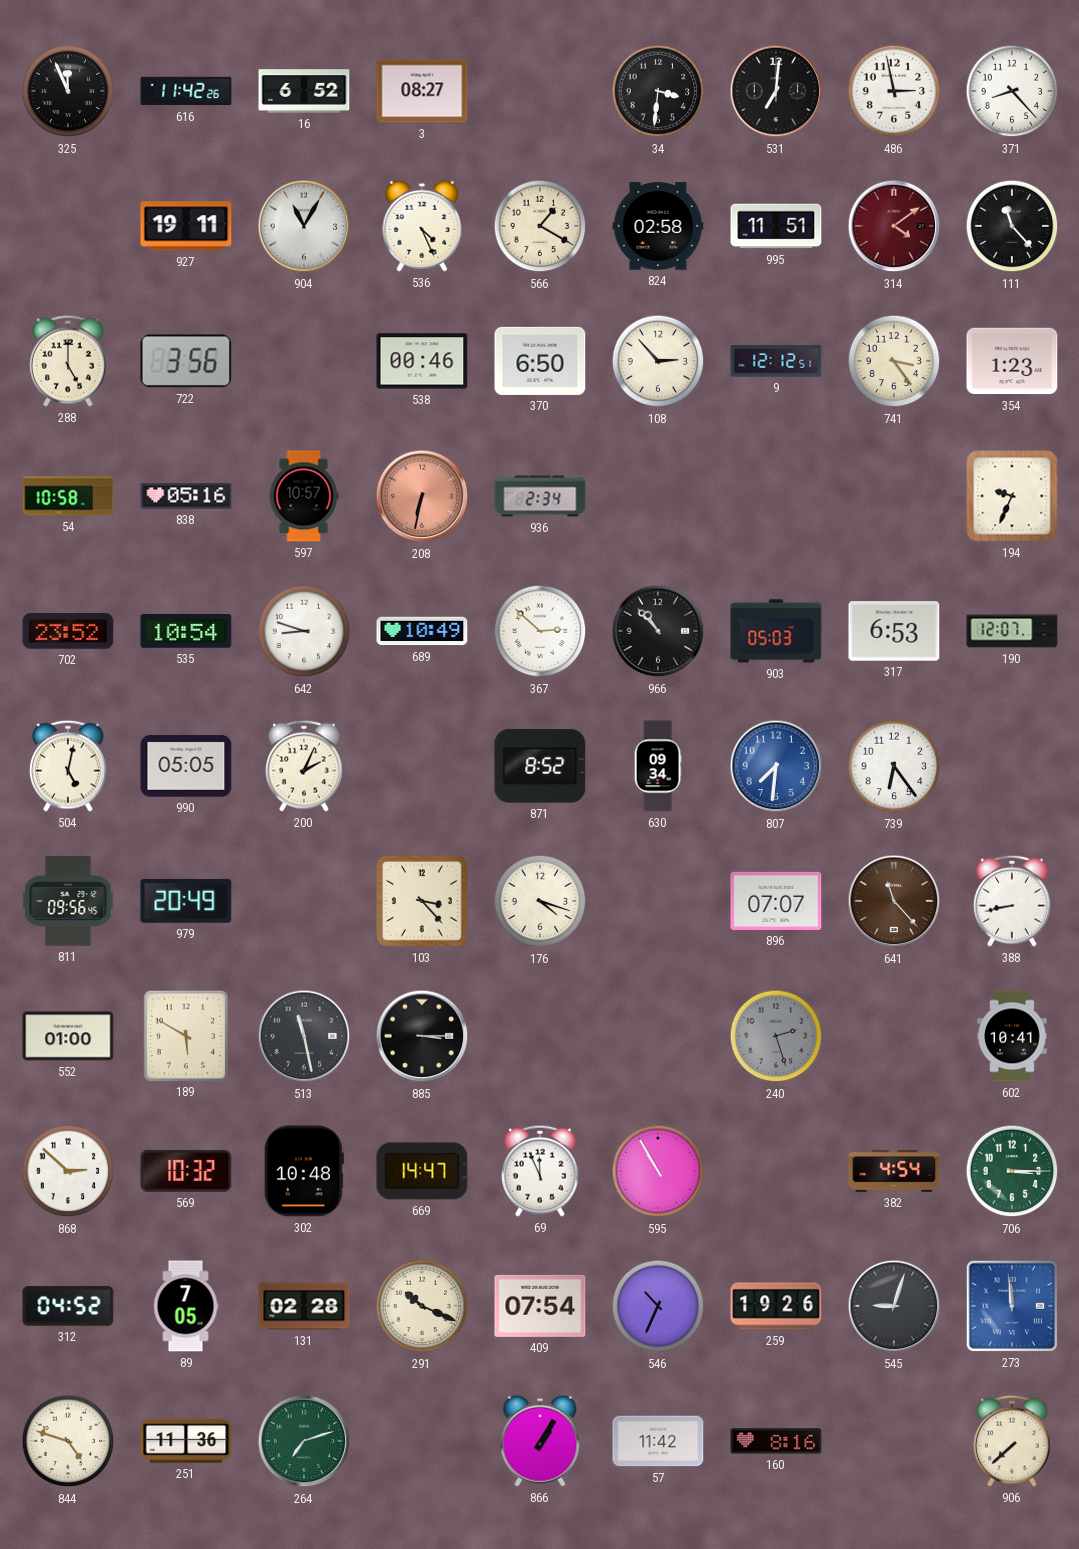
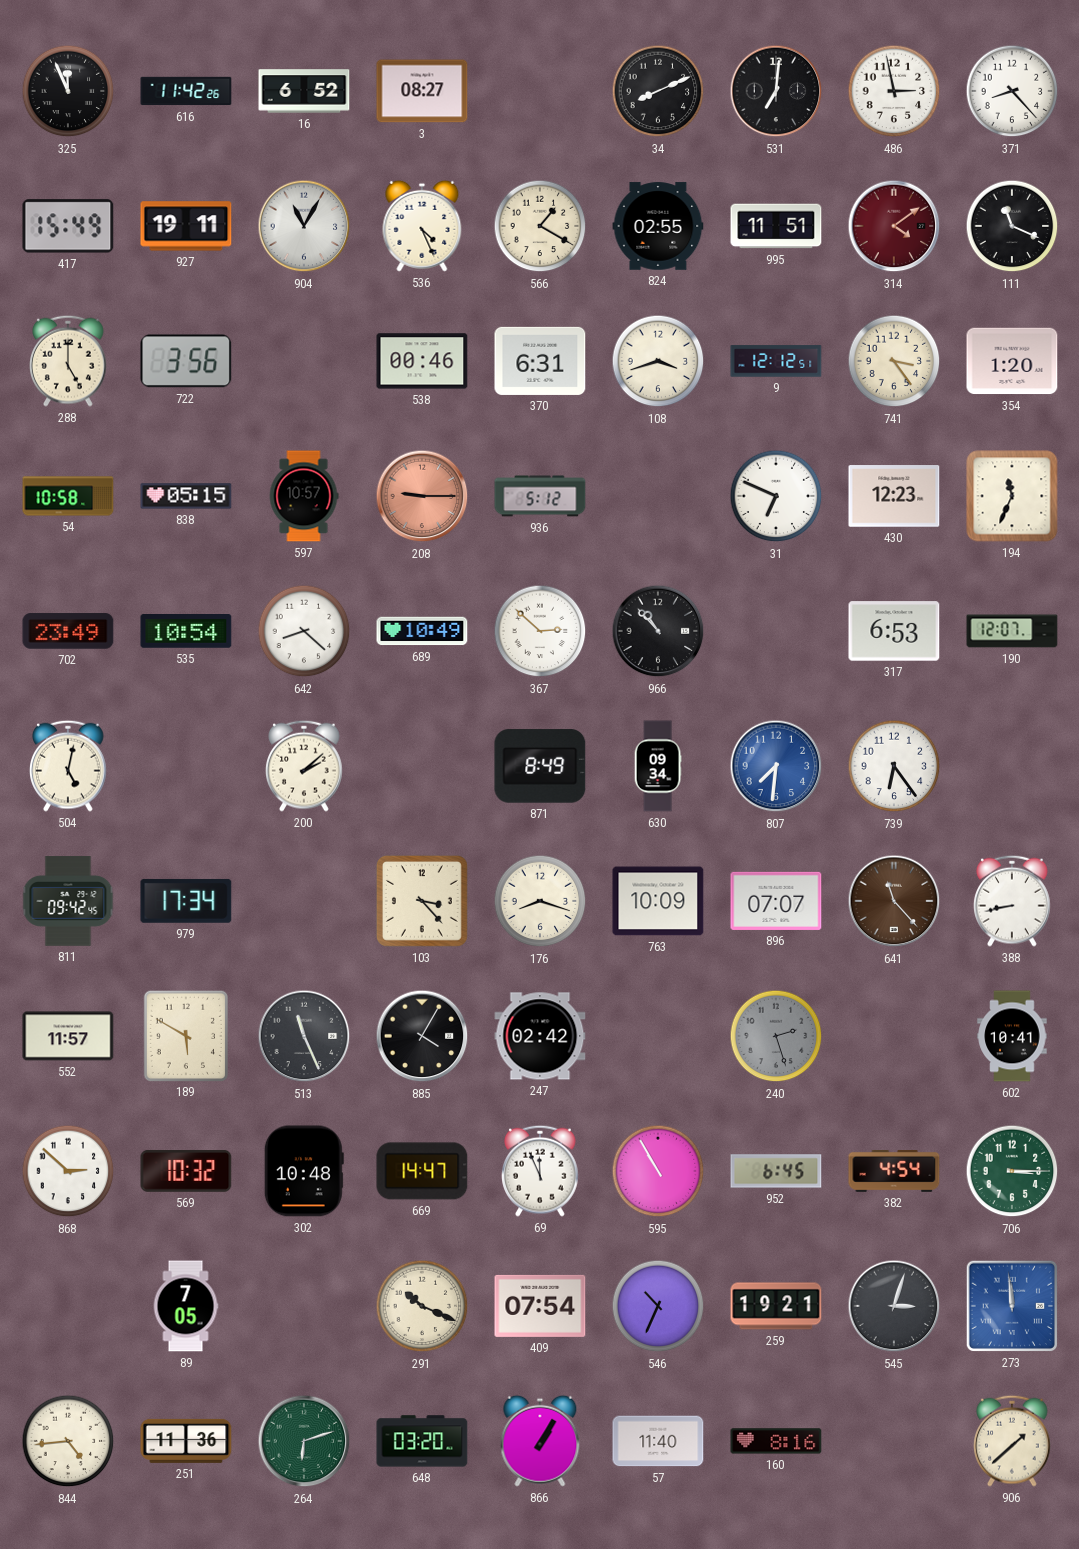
34: 3:31 -> 8:11 (658, 91)
417: none -> 15:49 (68, 226)
824: 02:58 -> 02:55 (658, 226)
111: 11:23 -> 11:19 (1012, 226)
370: 6:50 -> 6:31 (540, 361)
108: 2:53 -> 3:42 (658, 361)
354: 1:23 -> 1:20 (1012, 361)
838: 05:16 -> 05:15 (186, 496)
208: 6:32 -> 9:15 (422, 496)
936: 2:34 -> 5:12 (540, 496)
31: none -> 6:49 (776, 496)
430: none -> 12:23 (894, 496)
194: 9:34 -> 11:34 (1012, 496)
702: 23:52 -> 23:49 (68, 631)
642: 8:48 -> 8:22 (304, 631)
903: 05:03 -> none (776, 631)
990: 05:05 -> none (186, 766)
200: 2:04 -> 2:08 (304, 766)
871: 8:52 -> 8:49 (540, 766)
811: 09:56 -> 09:42 (68, 901)
979: 20:49 -> 17:34 (186, 901)
176: 4:18 -> 8:18 (540, 901)
763: none -> 10:09 (658, 901)
552: 01:00 -> 11:57 (68, 1036)
513: 11:28 -> 11:26 (304, 1036)
885: 3:15 -> 4:05 (422, 1036)
247: none -> 02:42 (540, 1036)
952: none -> 6:45 (776, 1171)
312: 04:52 -> none (68, 1306)
131: 02:28 -> none (304, 1306)
259: 19:26 -> 19:21 (776, 1306)
545: 9:03 -> 3:03 (894, 1306)
844: 4:48 -> 4:44 (68, 1441)
264: 7:12 -> 6:12 (304, 1441)
648: none -> 03:20 (422, 1441)
57: 11:42 -> 11:40 (658, 1441)
906: 7:38 -> 1:38 (1012, 1441)
